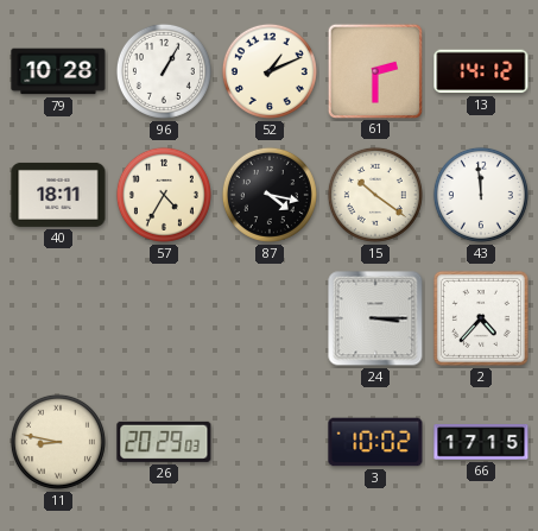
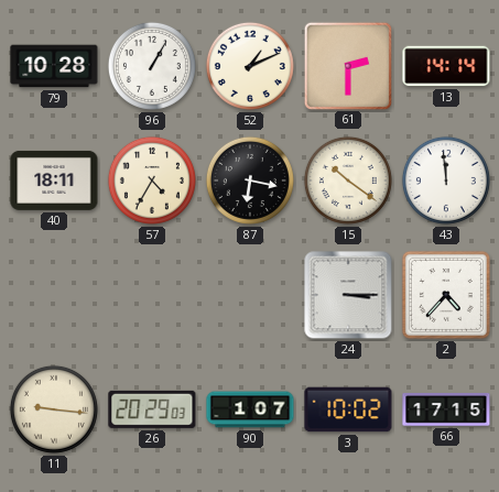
13: 14:12 -> 14:14 (446, 66)
87: 4:17 -> 6:17 (250, 181)
11: 8:47 -> 9:16 (54, 409)
90: none -> 1:07 (250, 409)
